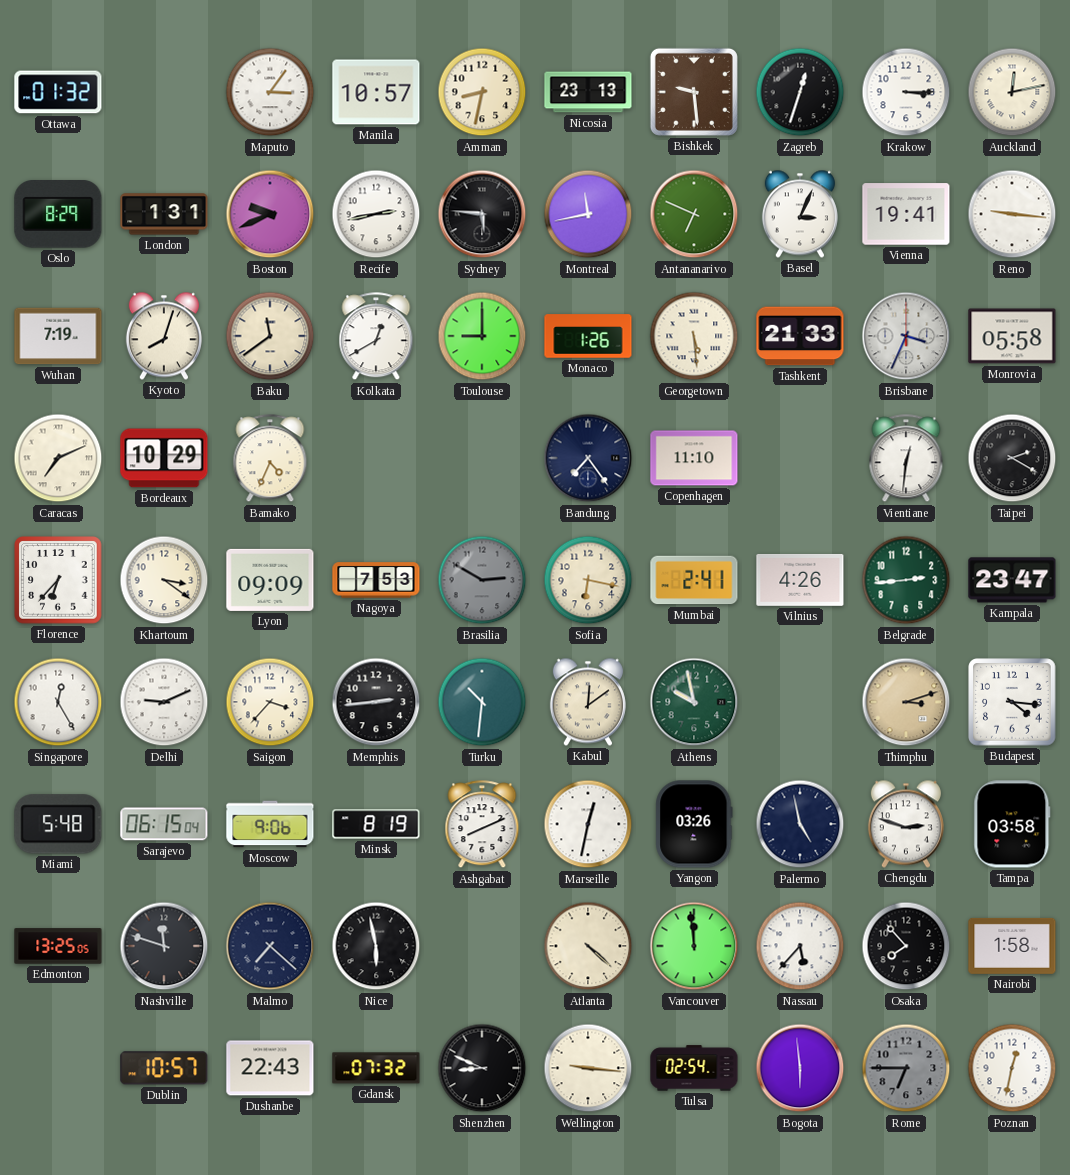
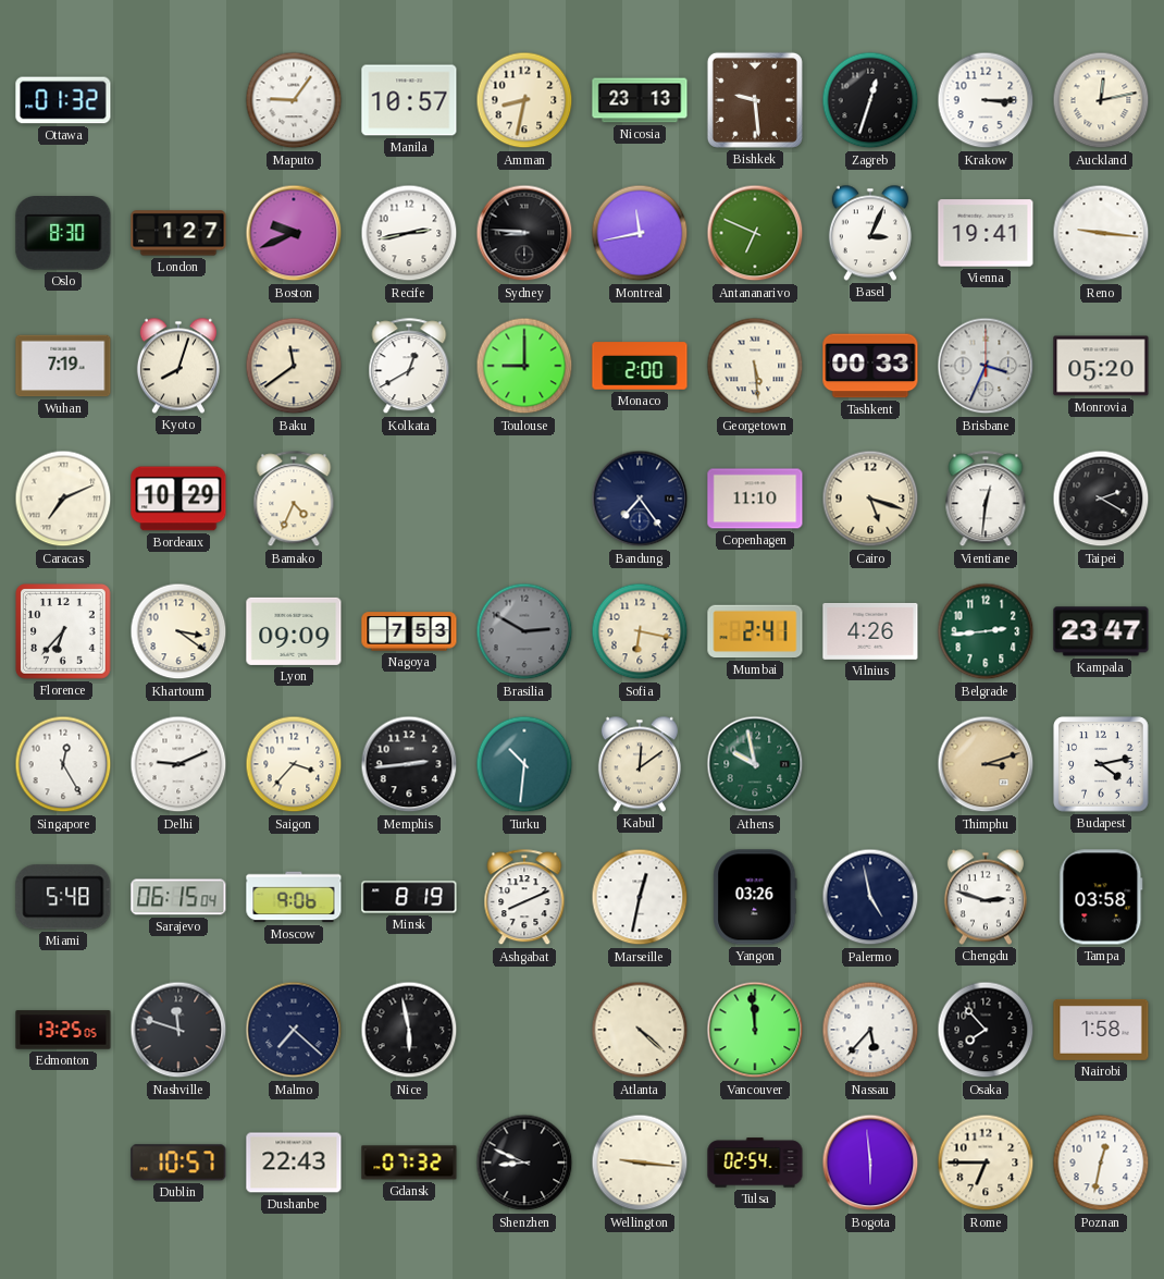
Maputo: 3:06 -> 9:06 (294, 100)
Oslo: 8:29 -> 8:30 (63, 233)
London: 1:31 -> 1:27 (178, 233)
Sydney: 5:46 -> 8:46 (524, 233)
Monaco: 1:26 -> 2:00 (640, 366)
Tashkent: 21:33 -> 00:33 (870, 366)
Monrovia: 05:58 -> 05:20 (1101, 366)
Cairo: none -> 5:18 (870, 499)
Budapest: 4:16 -> 4:13 (1101, 764)
Rome dial: grey -> cream (986, 1163)
